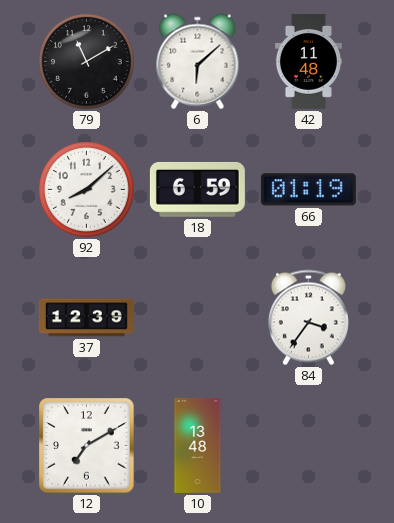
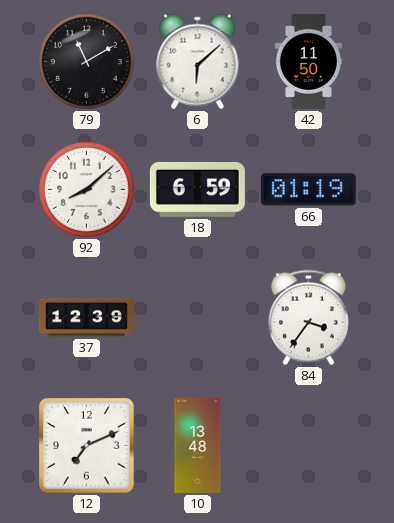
42: 11:48 -> 11:50 (308, 61)
12: 7:10 -> 7:11 (87, 446)
